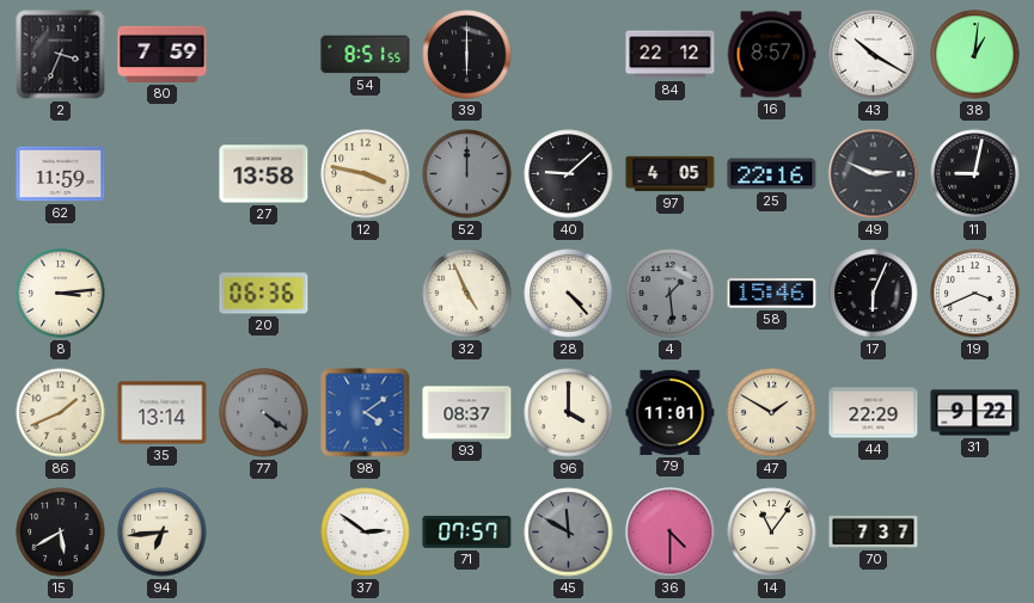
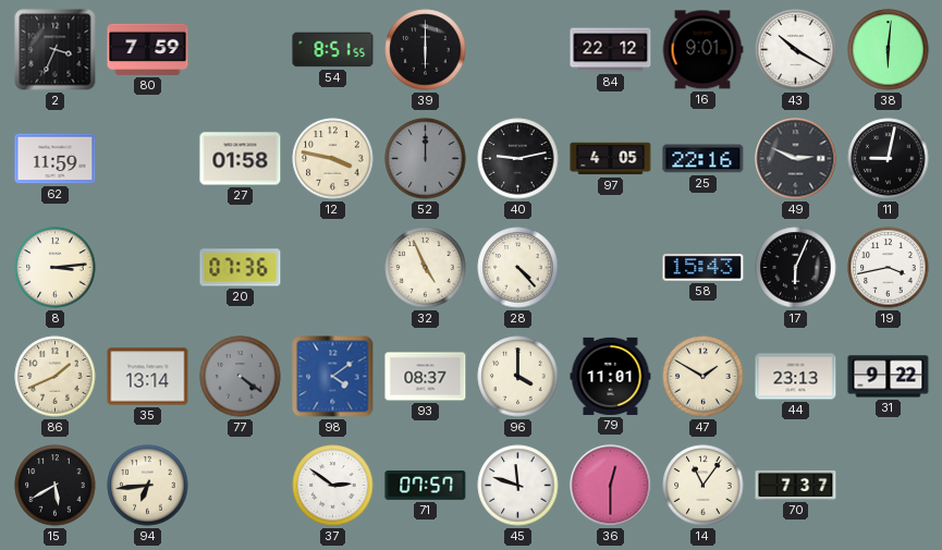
16: 8:57 -> 9:01 (702, 50)
38: 1:01 -> 6:01 (889, 50)
27: 13:58 -> 01:58 (241, 159)
40: 9:08 -> 9:13 (518, 159)
20: 06:36 -> 07:36 (241, 268)
4: 1:29 -> none (671, 294)
58: 15:46 -> 15:43 (704, 268)
19: 3:41 -> 3:43 (889, 268)
44: 22:29 -> 23:13 (796, 377)
45: 11:50 -> 11:48 (518, 486)
45 dial: grey -> white (518, 486)
36: 4:30 -> 12:30 (611, 486)
